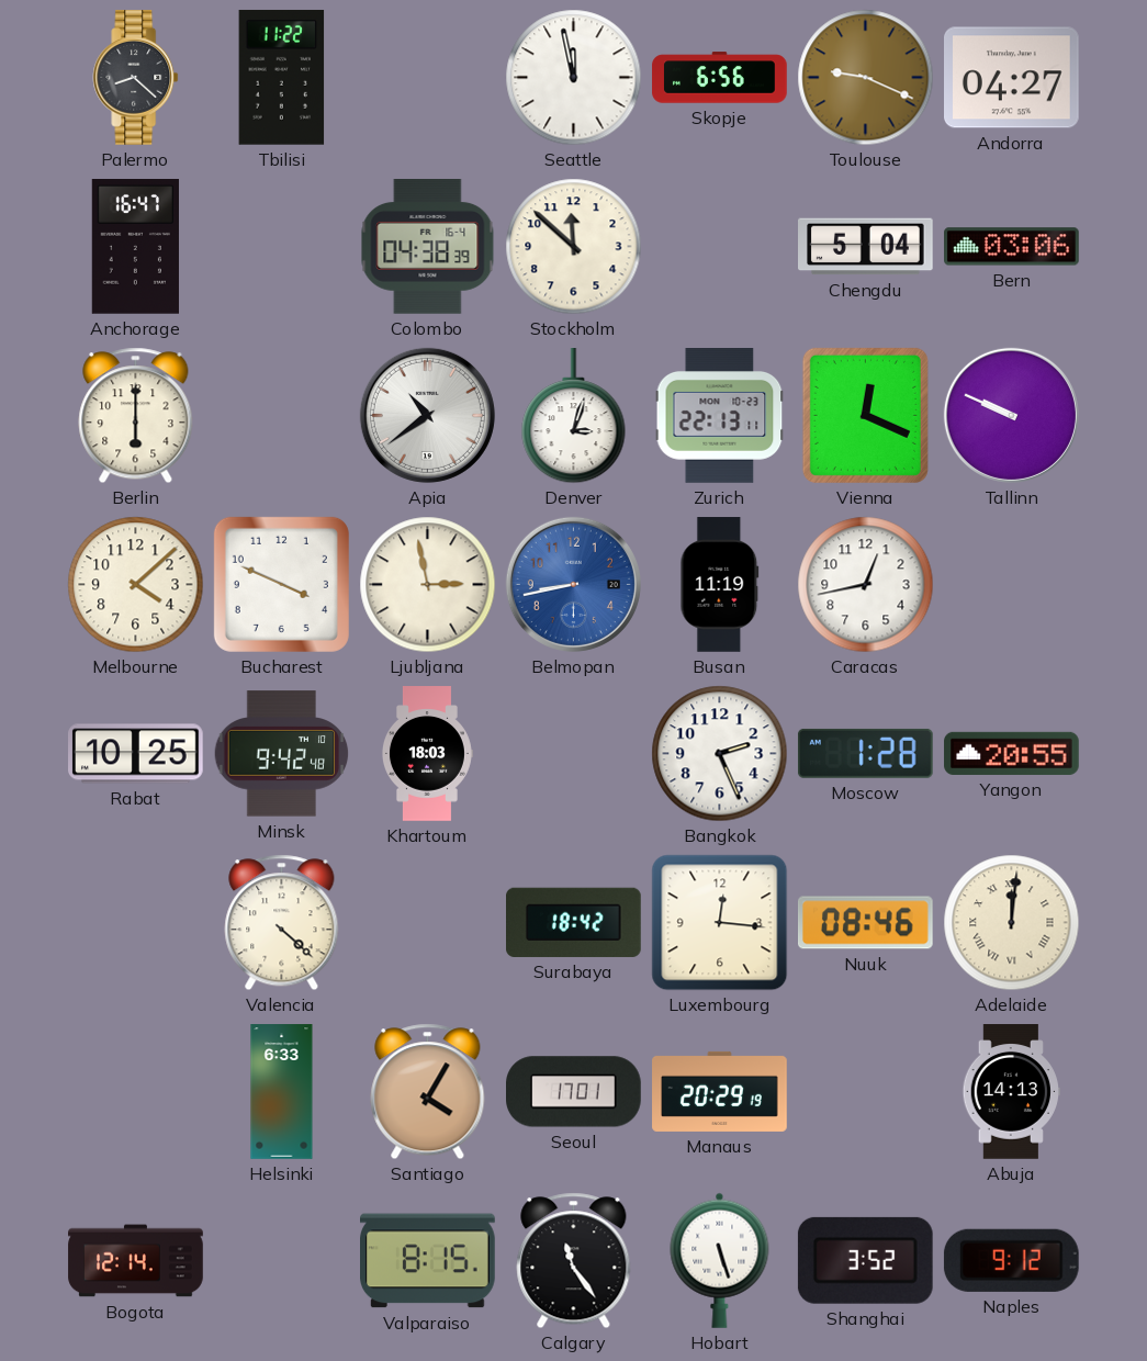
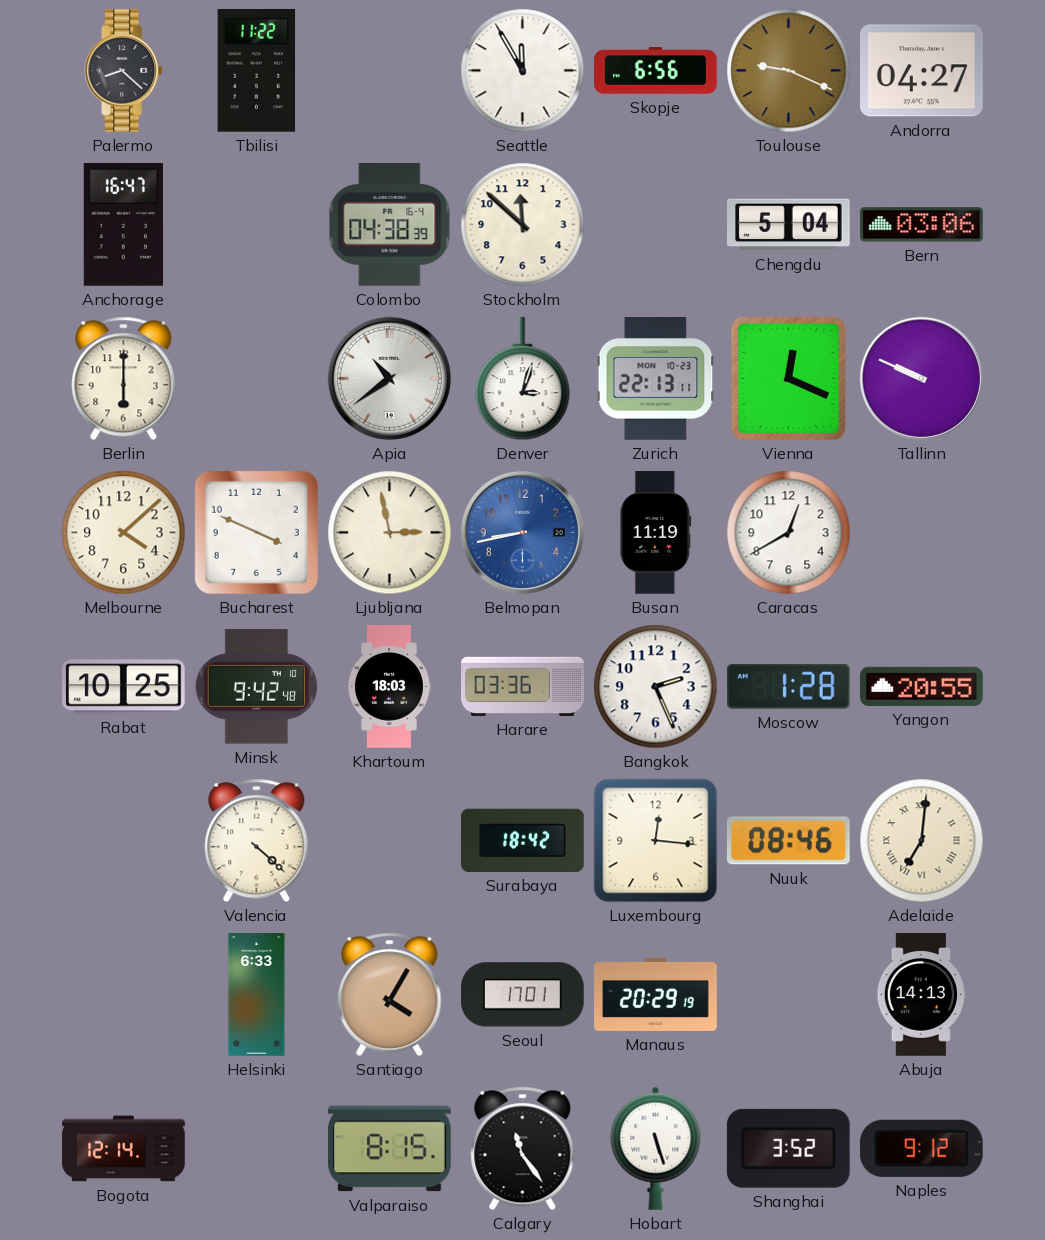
Seattle: 11:58 -> 11:55 (523, 71)
Caracas: 12:43 -> 12:40 (789, 533)
Harare: none -> 03:36 (523, 686)
Adelaide: 12:01 -> 7:01 (922, 841)
